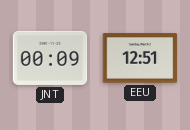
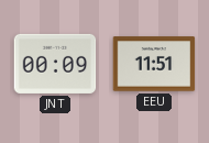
EEU: 12:51 -> 11:51 (154, 64)
